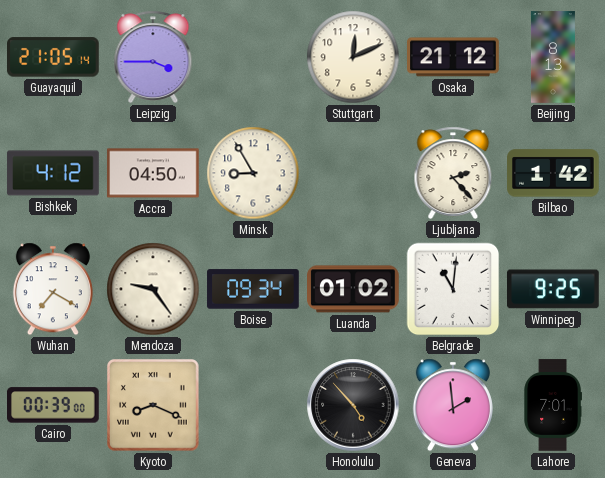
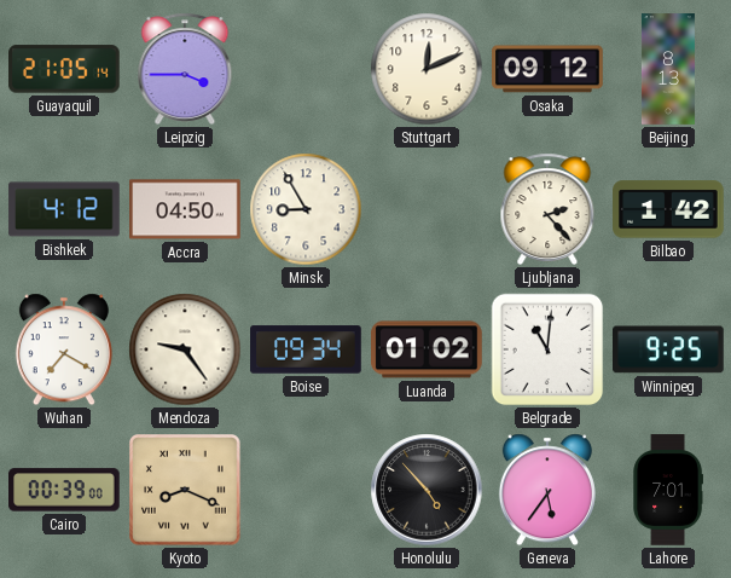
Osaka: 21:12 -> 09:12 (547, 69)
Geneva: 1:59 -> 5:36 (547, 490)
